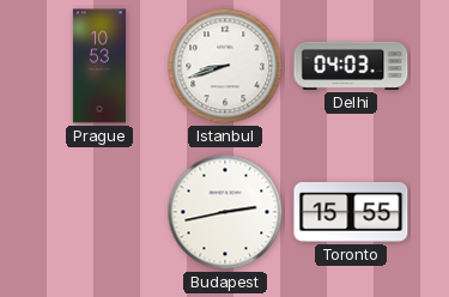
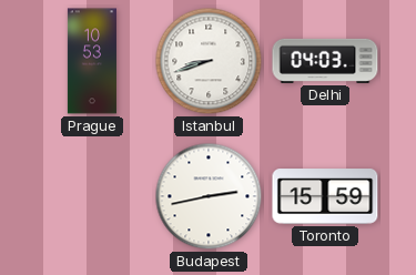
Toronto: 15:55 -> 15:59 (325, 196)
